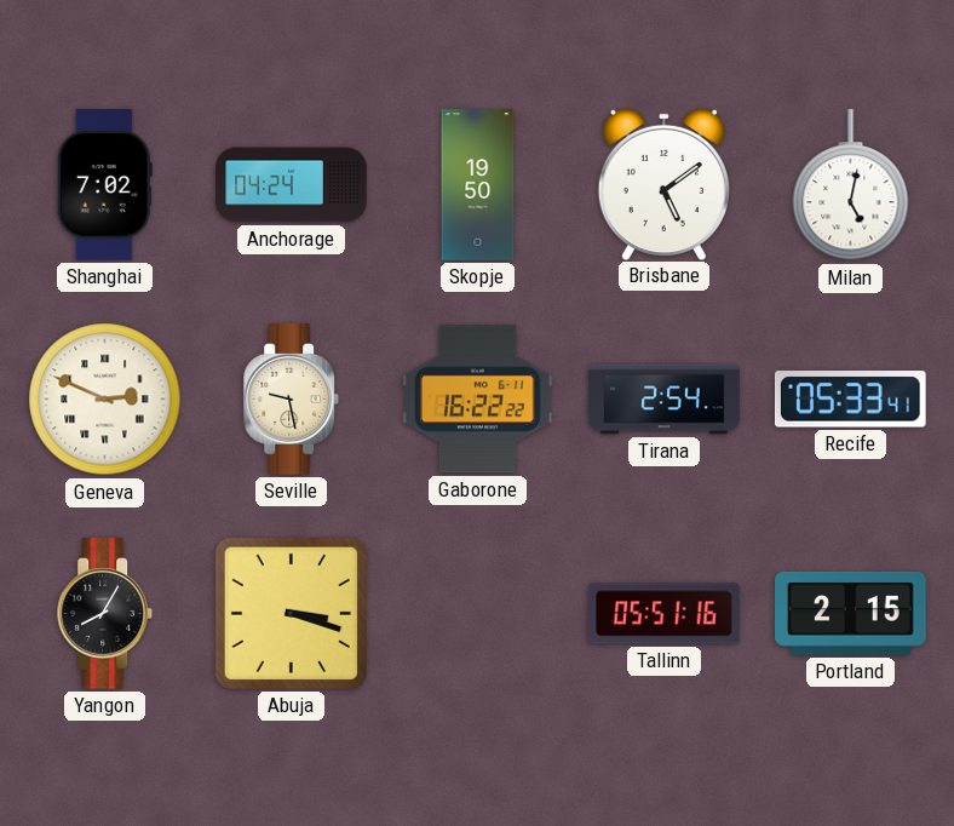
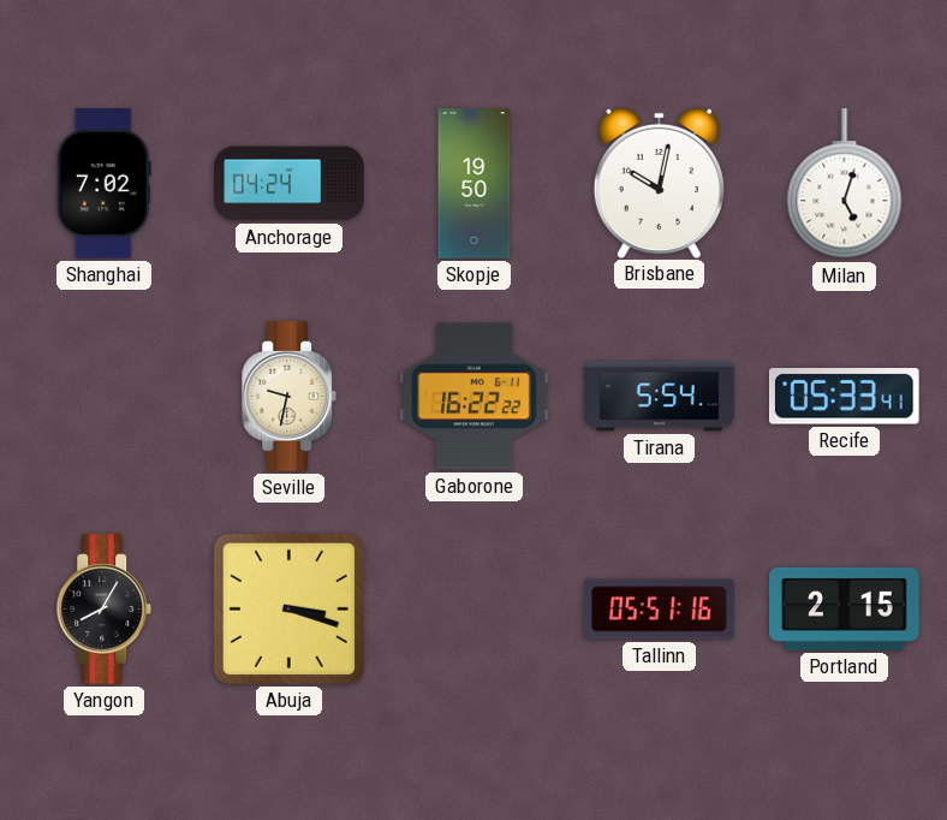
Brisbane: 5:09 -> 10:02 (659, 183)
Milan: 5:02 -> 5:03 (845, 184)
Geneva: 2:49 -> none (105, 400)
Seville: 9:28 -> 9:32 (290, 397)
Tirana: 2:54 -> 5:54 (660, 397)
